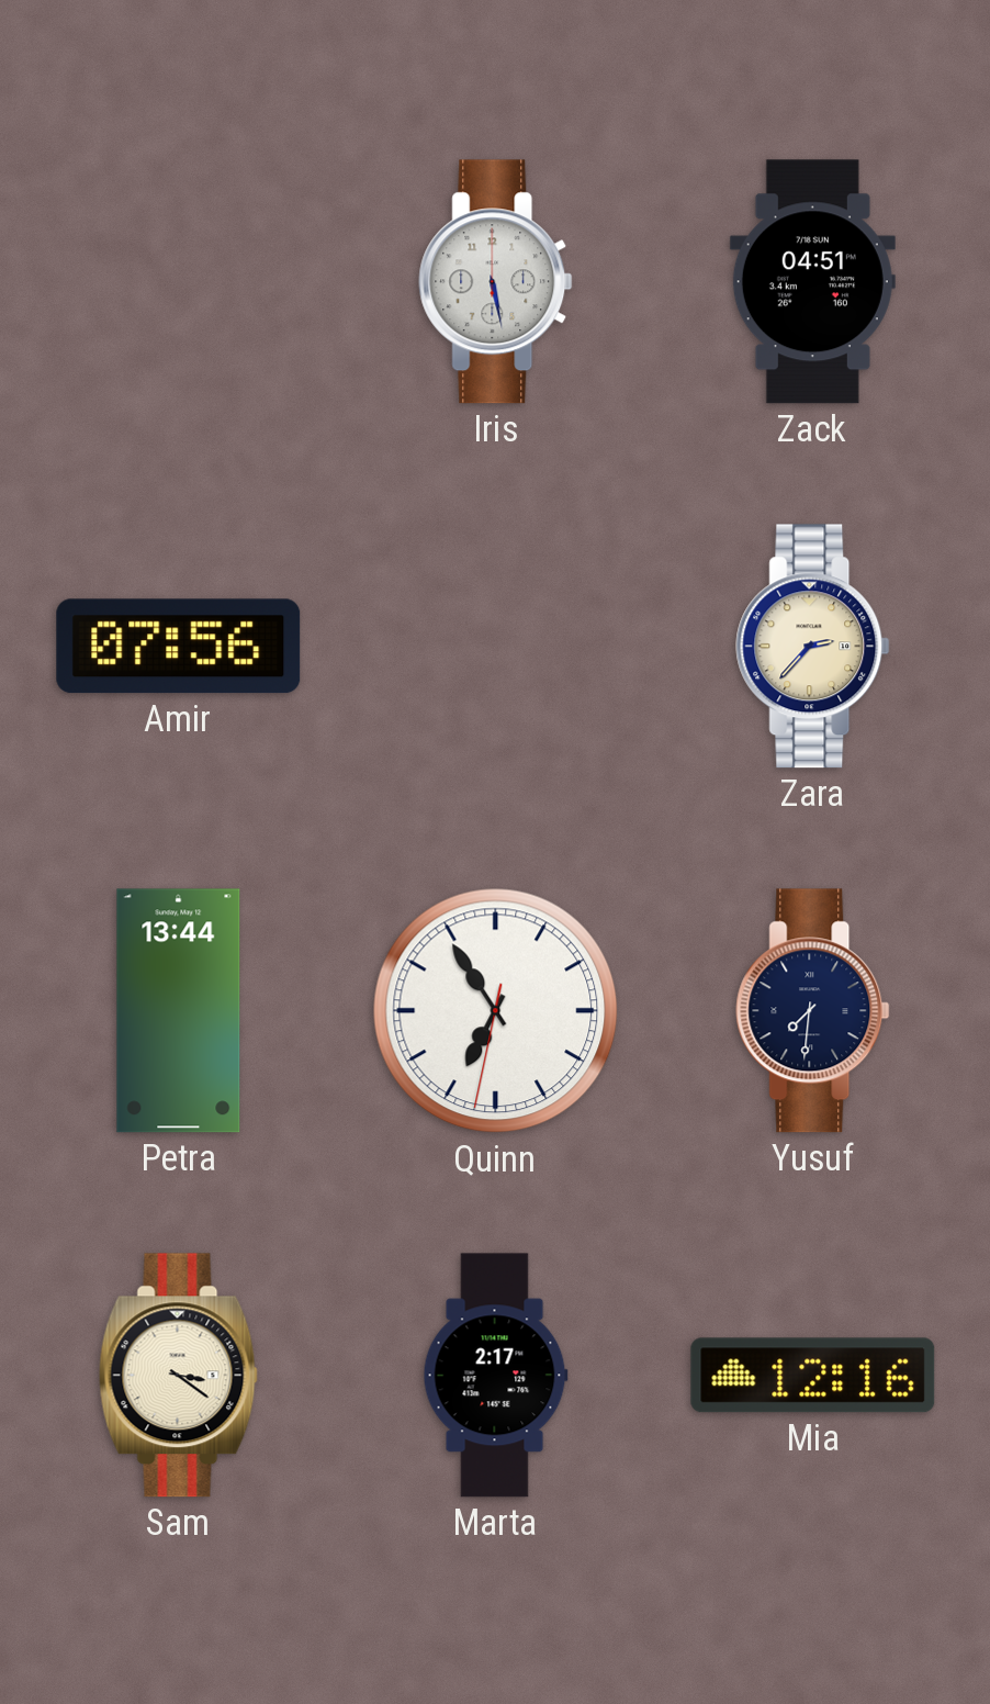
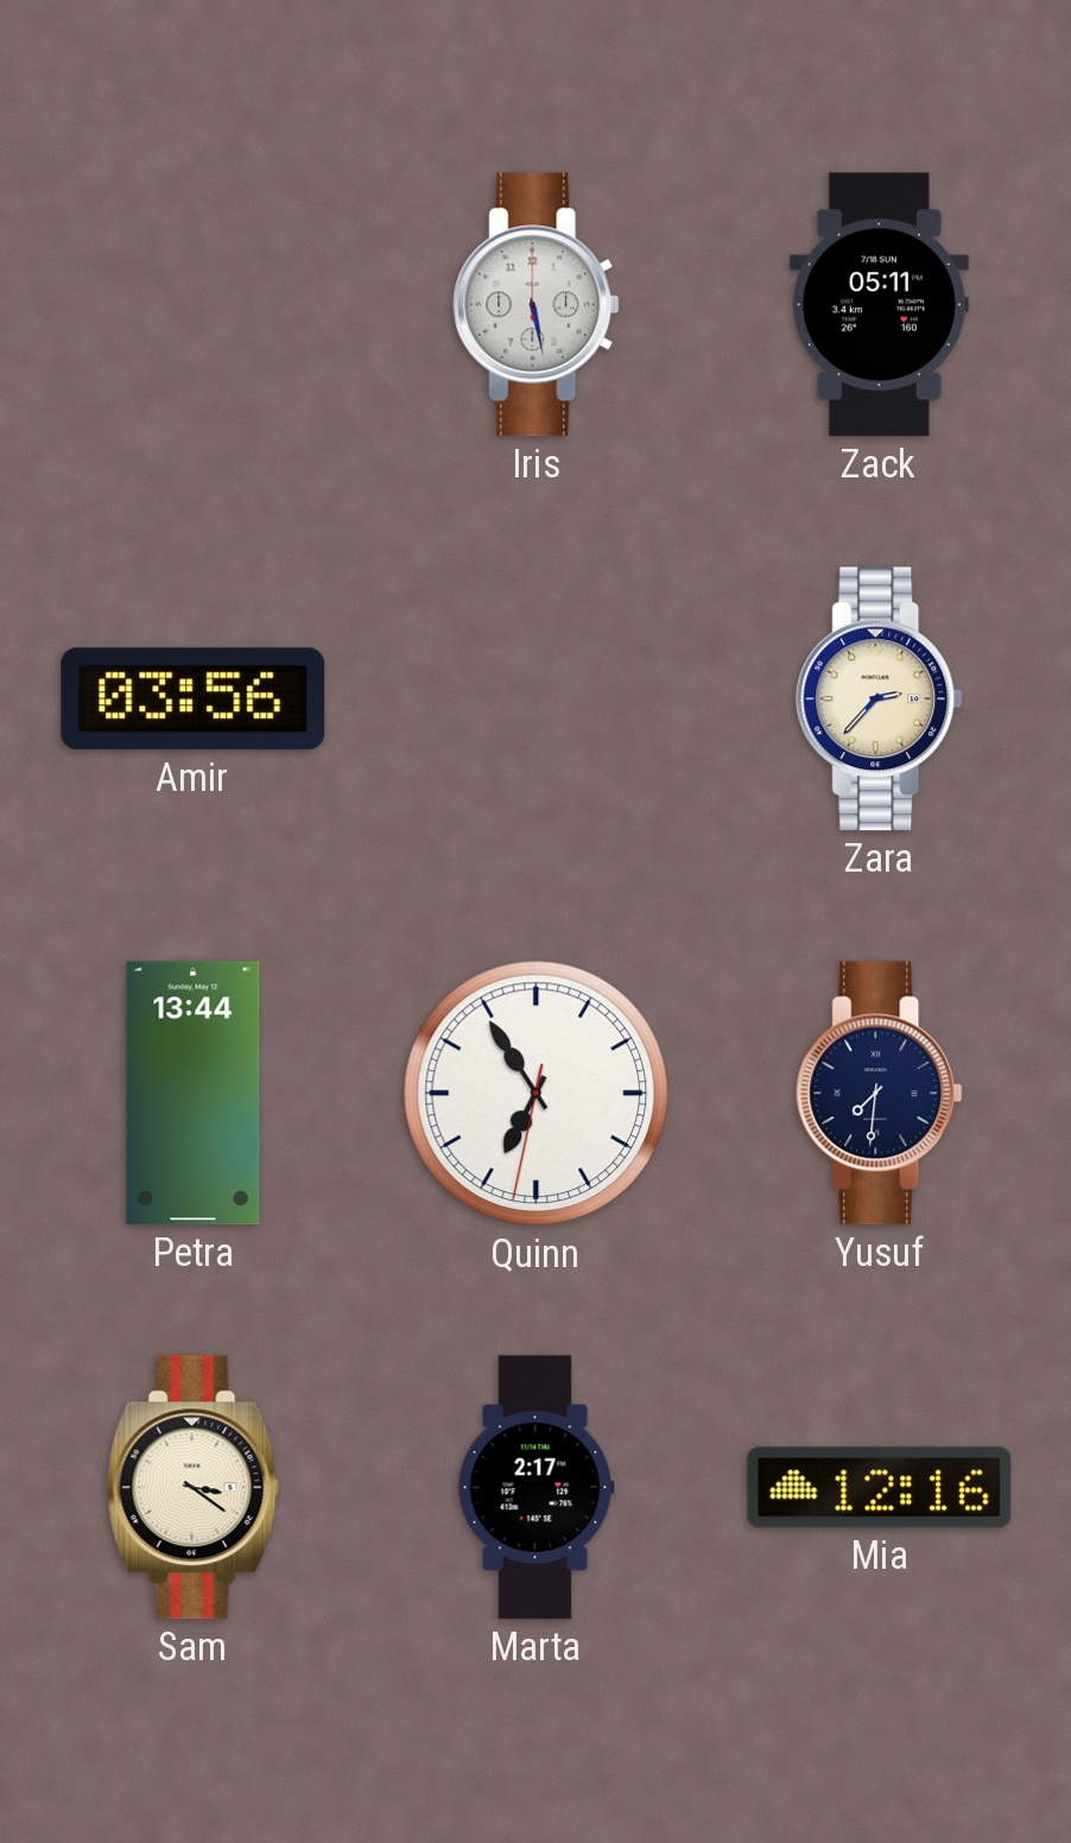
Zack: 04:51 -> 05:11 (879, 305)
Amir: 07:56 -> 03:56 (194, 699)
